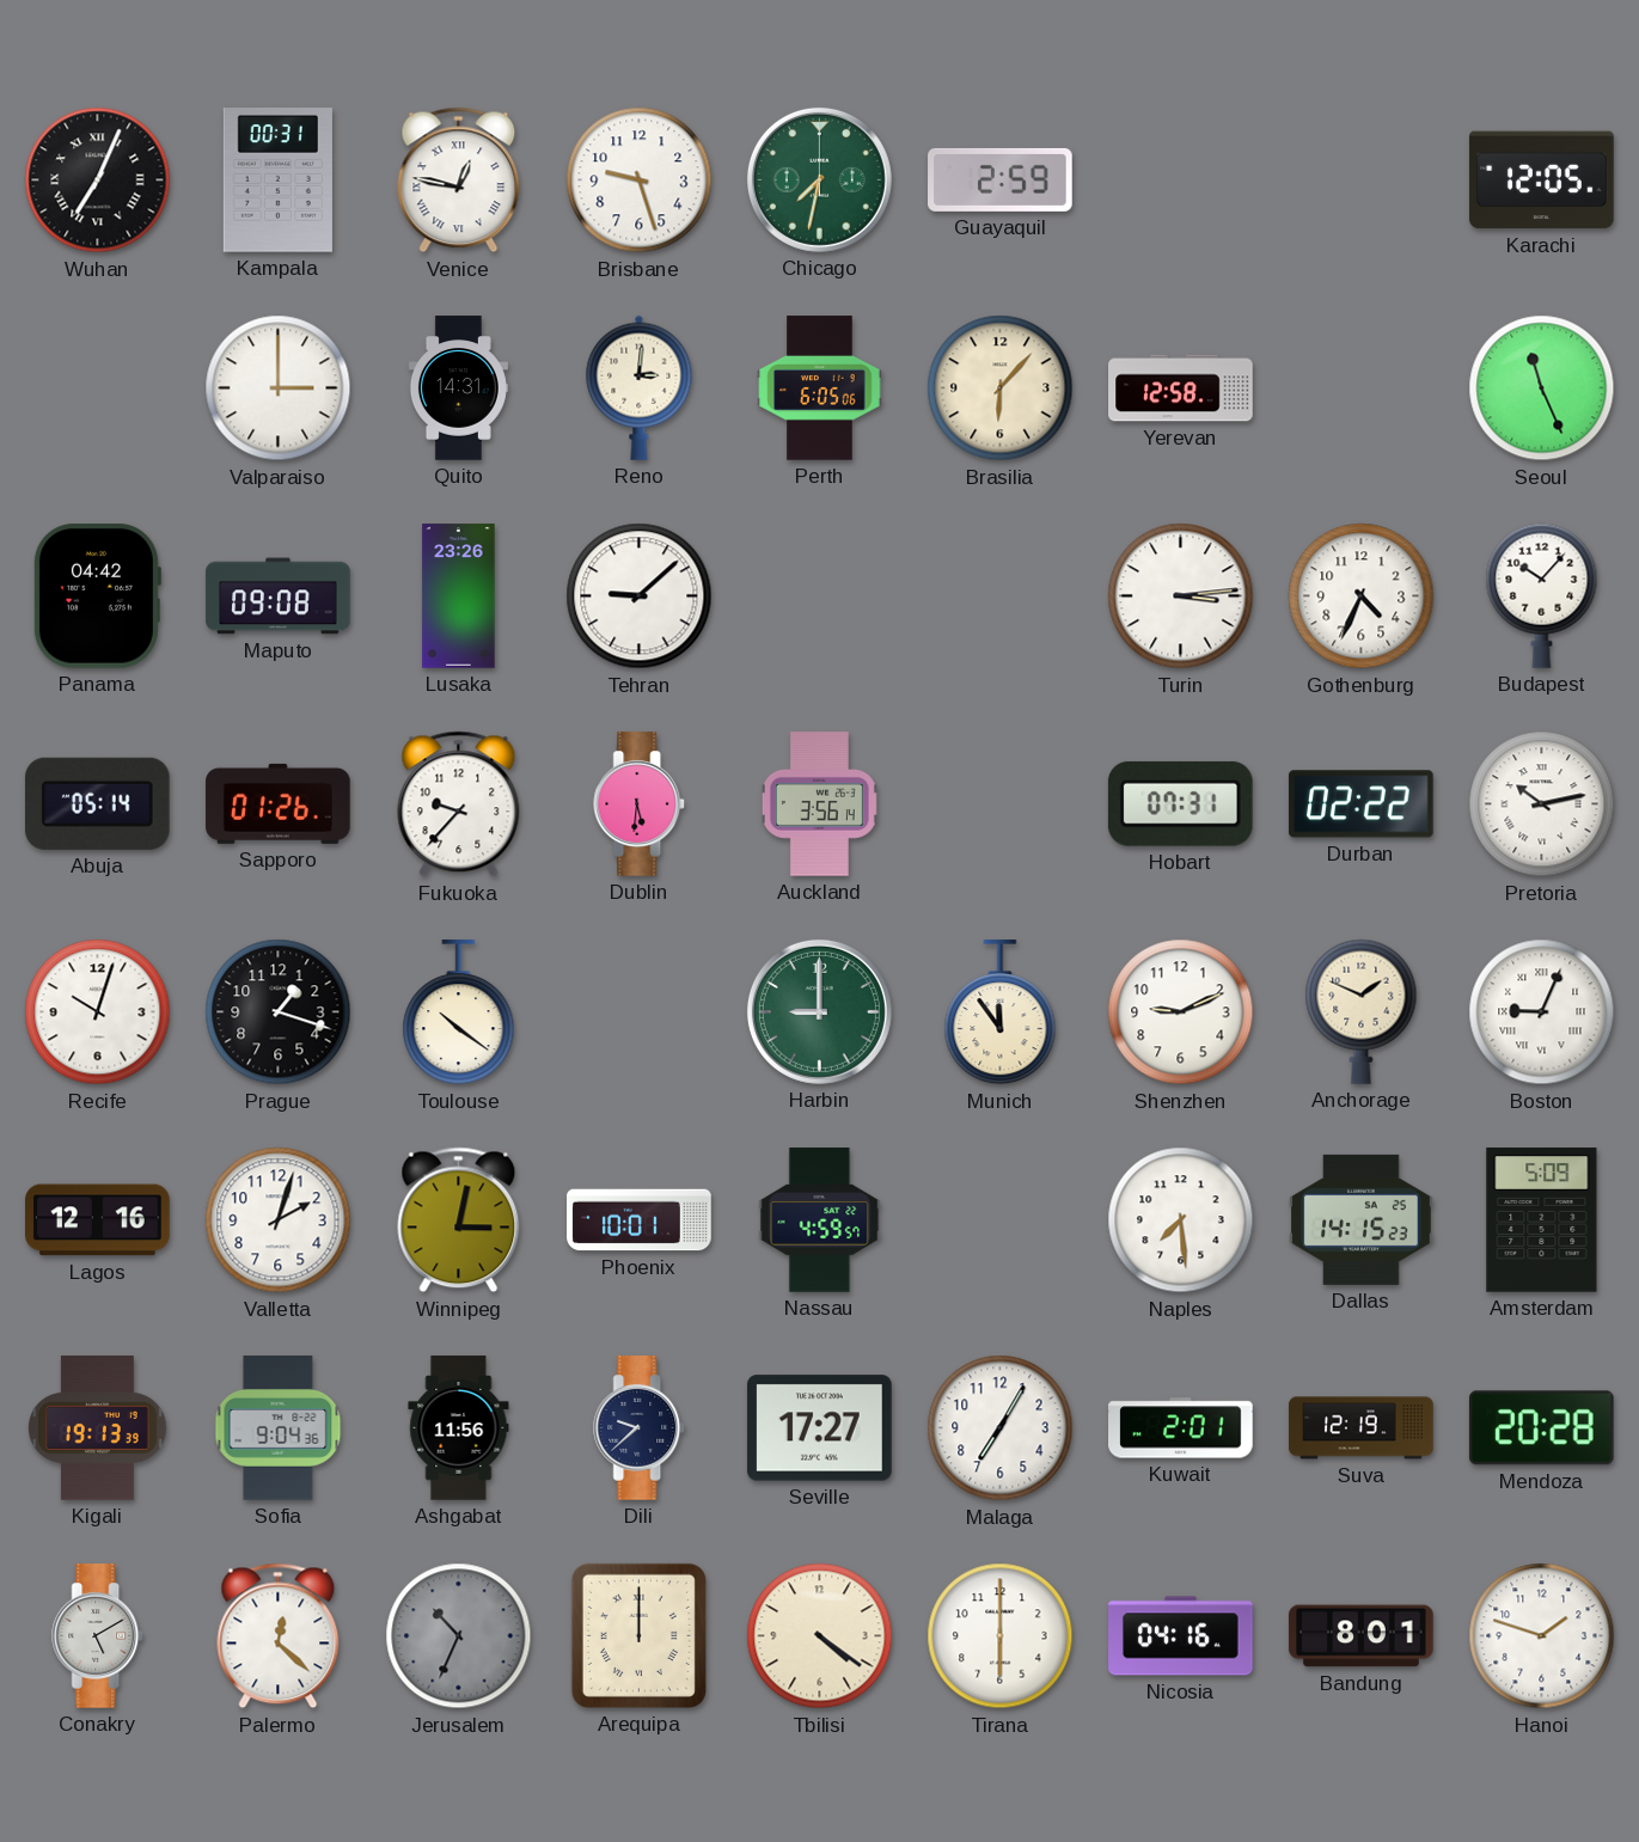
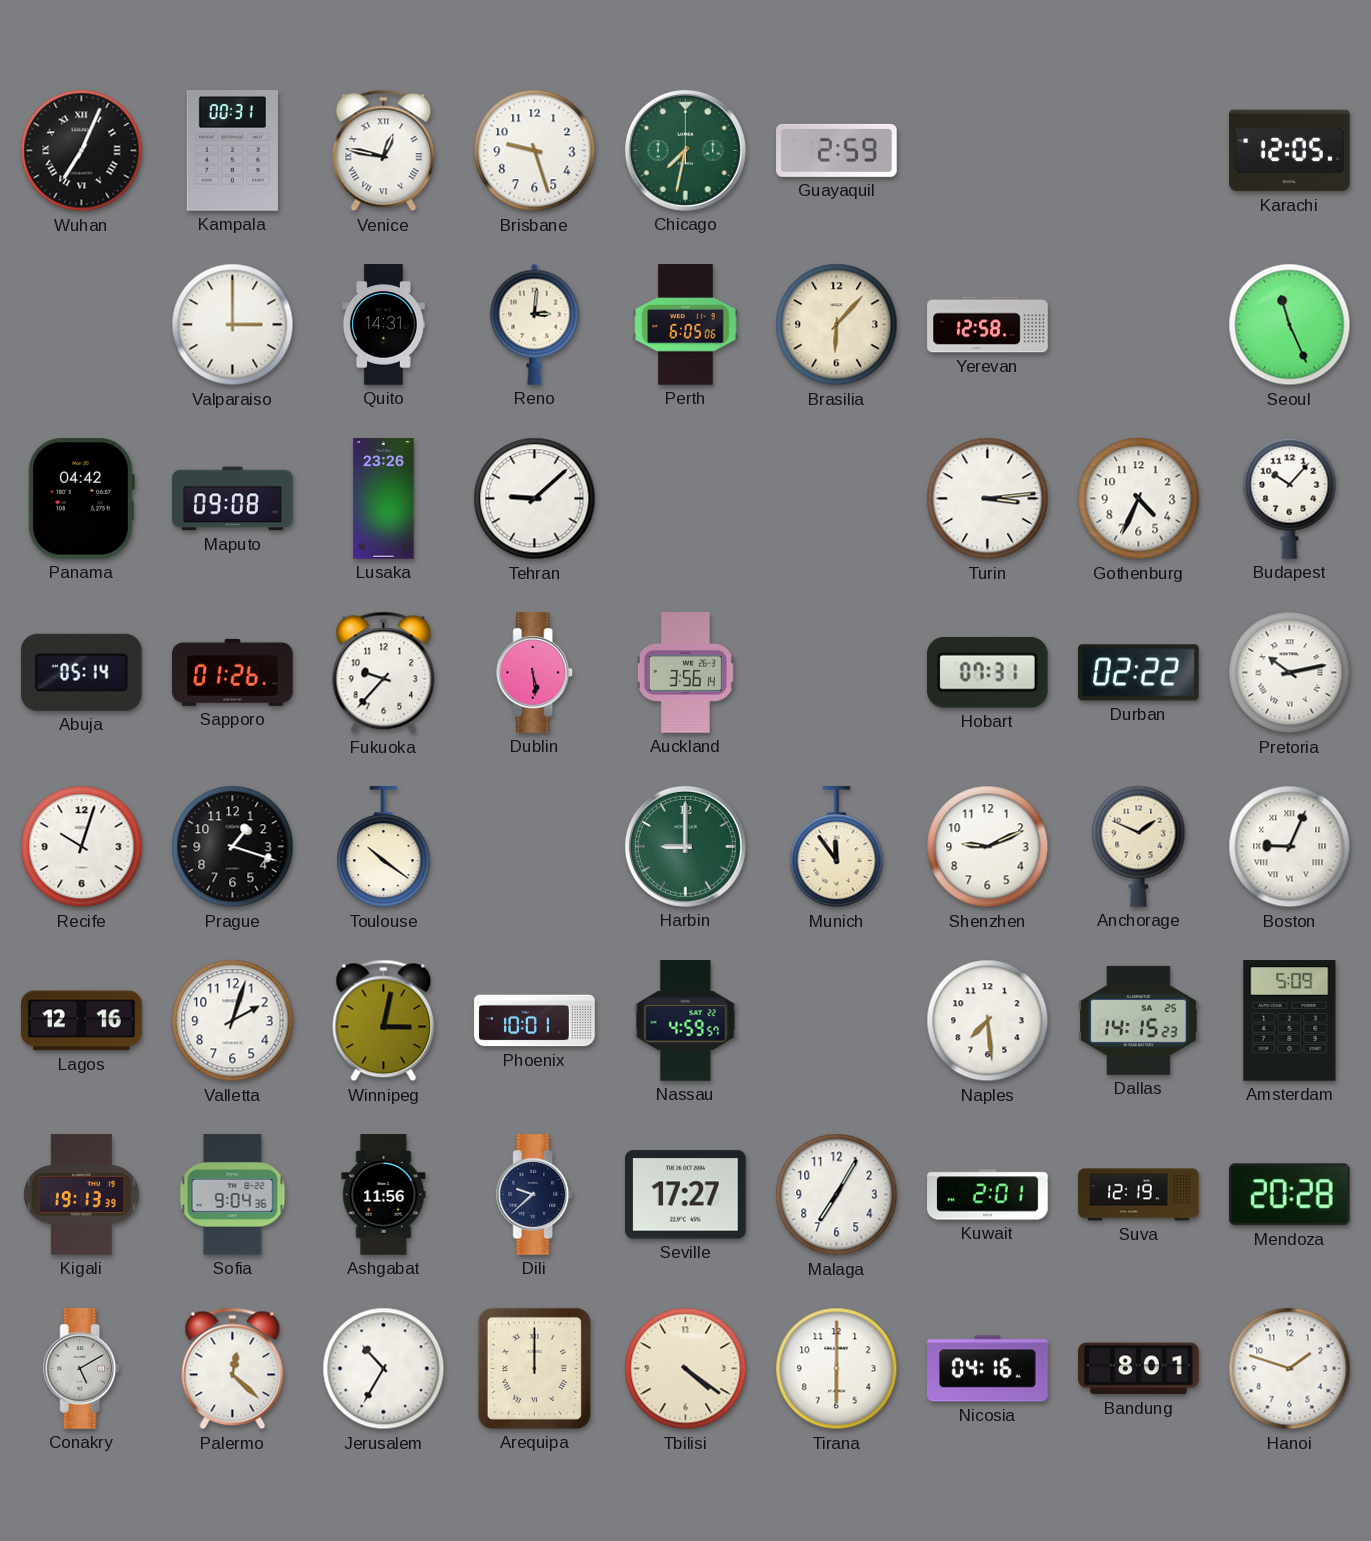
Dublin: 5:31 -> 5:29 (535, 673)
Jerusalem: 10:34 -> 10:35 (384, 1369)
Jerusalem dial: grey -> white (384, 1369)
